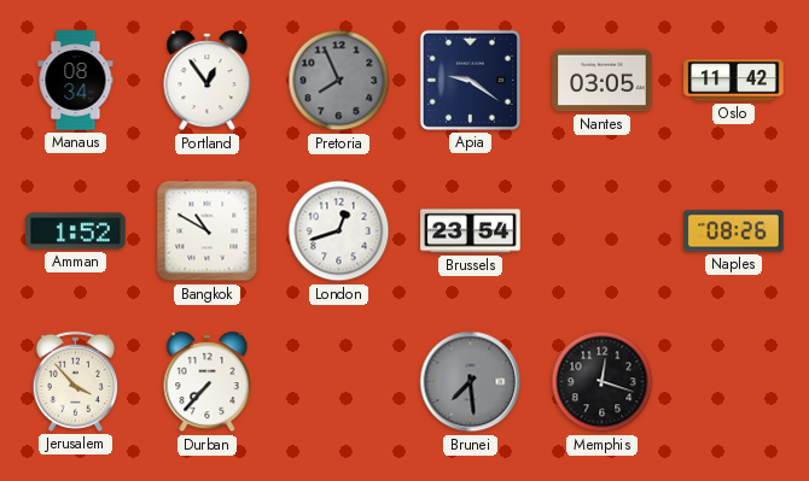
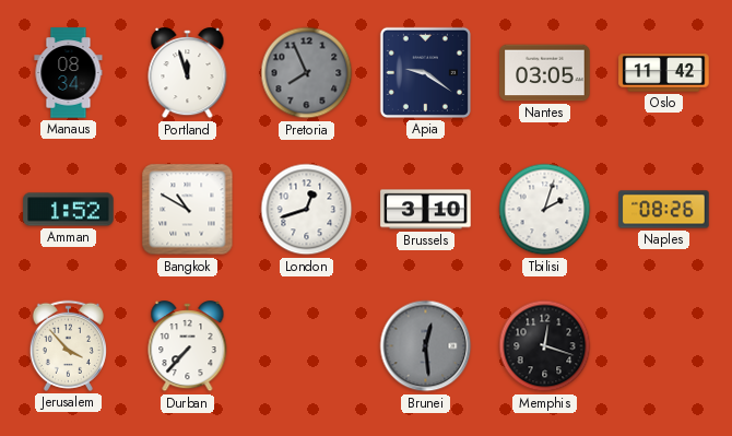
Portland: 12:54 -> 11:57 (188, 73)
Brussels: 23:54 -> 3:10 (426, 210)
Tbilisi: none -> 2:03 (545, 210)
Brunei: 7:29 -> 12:29 (426, 346)
